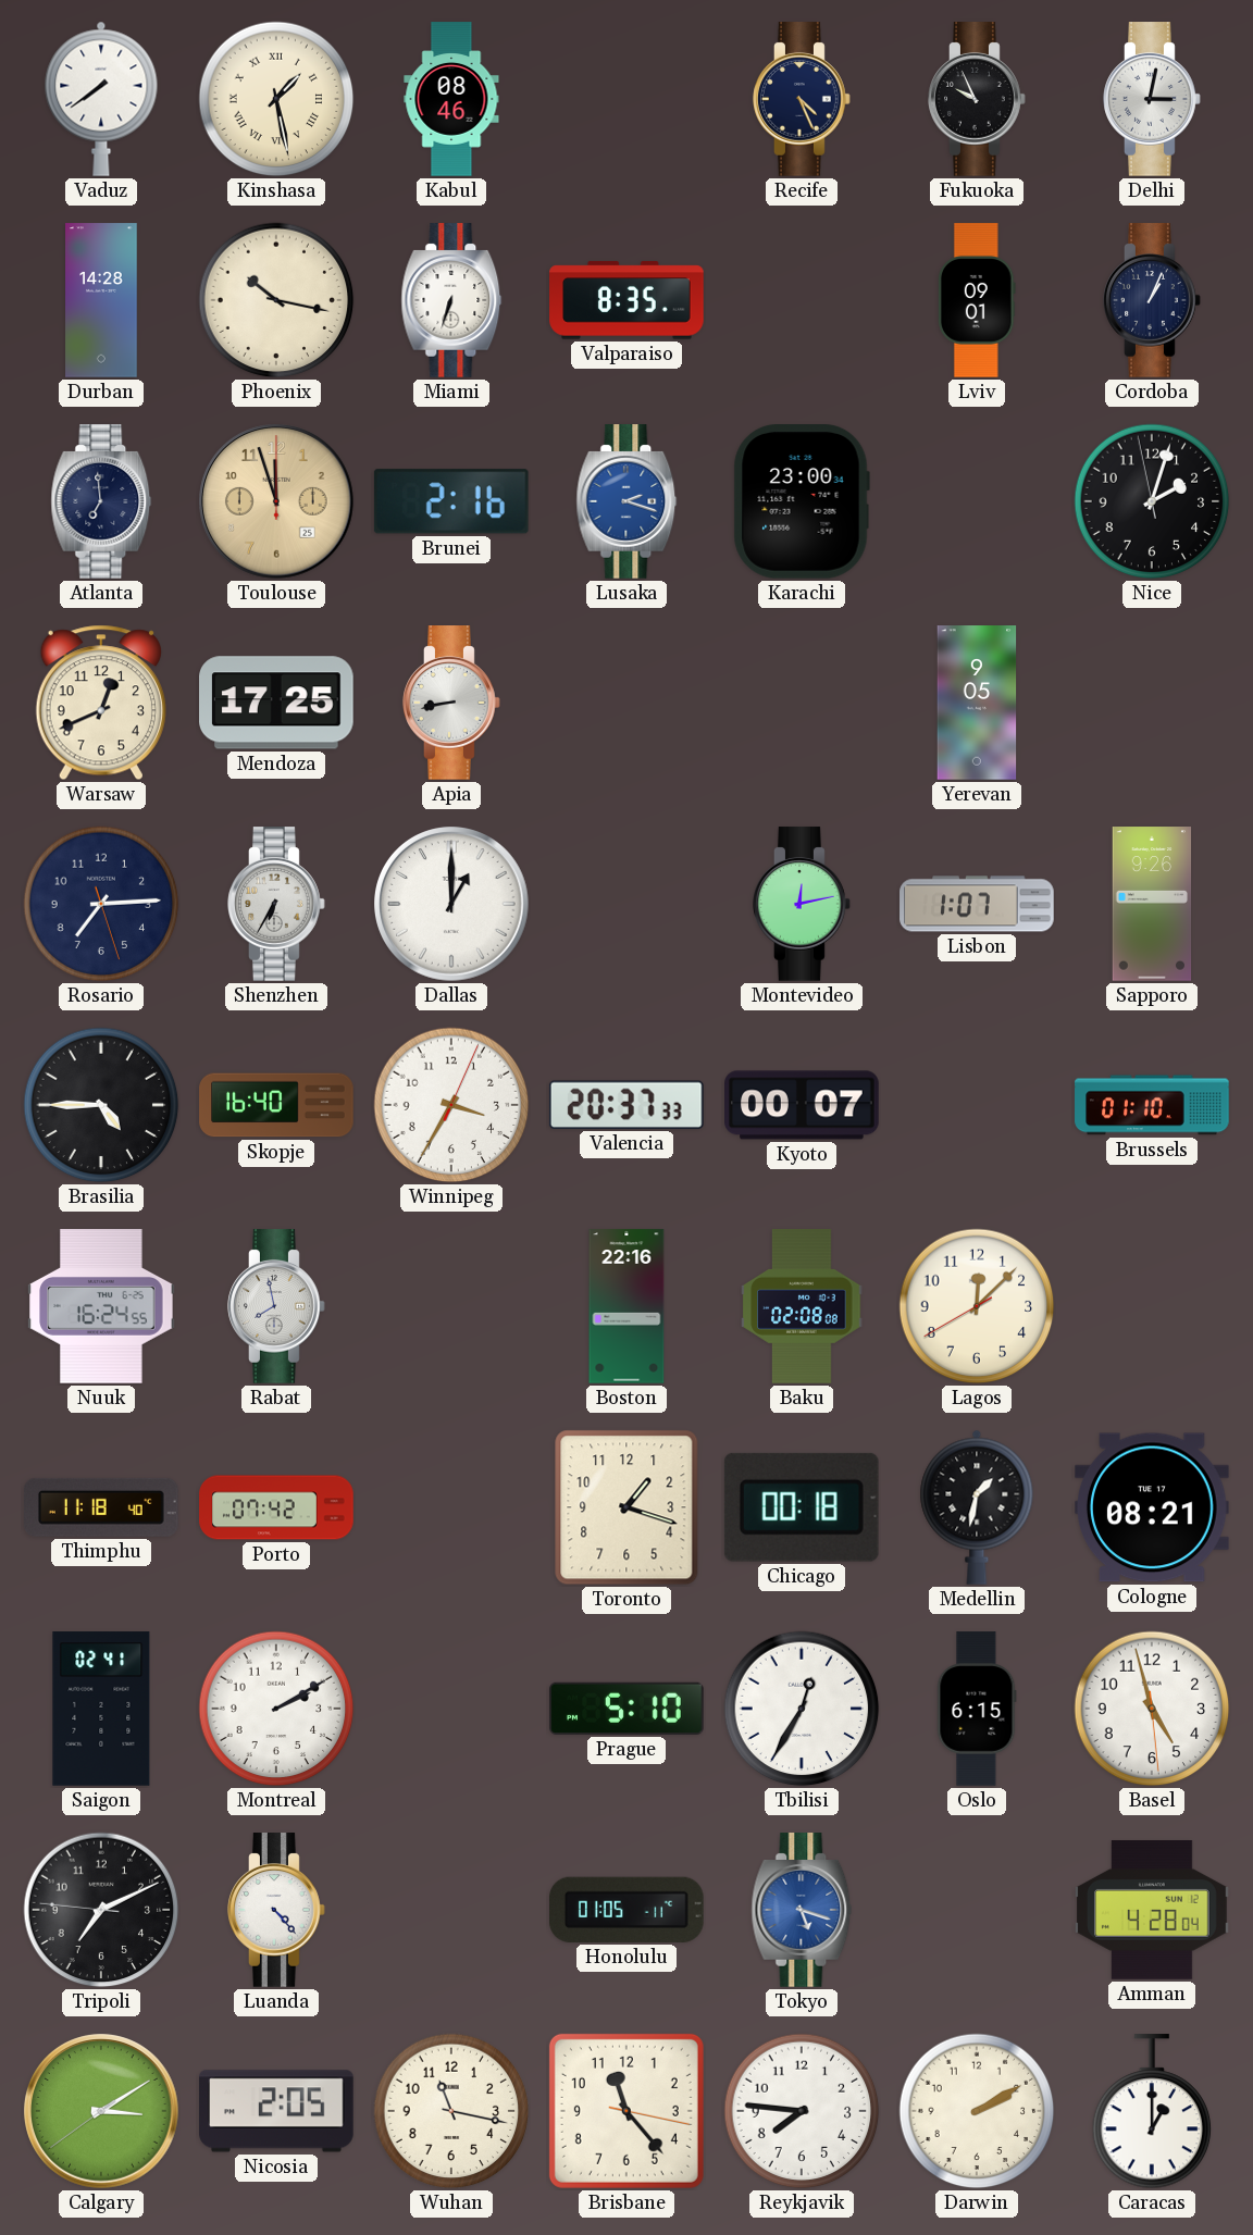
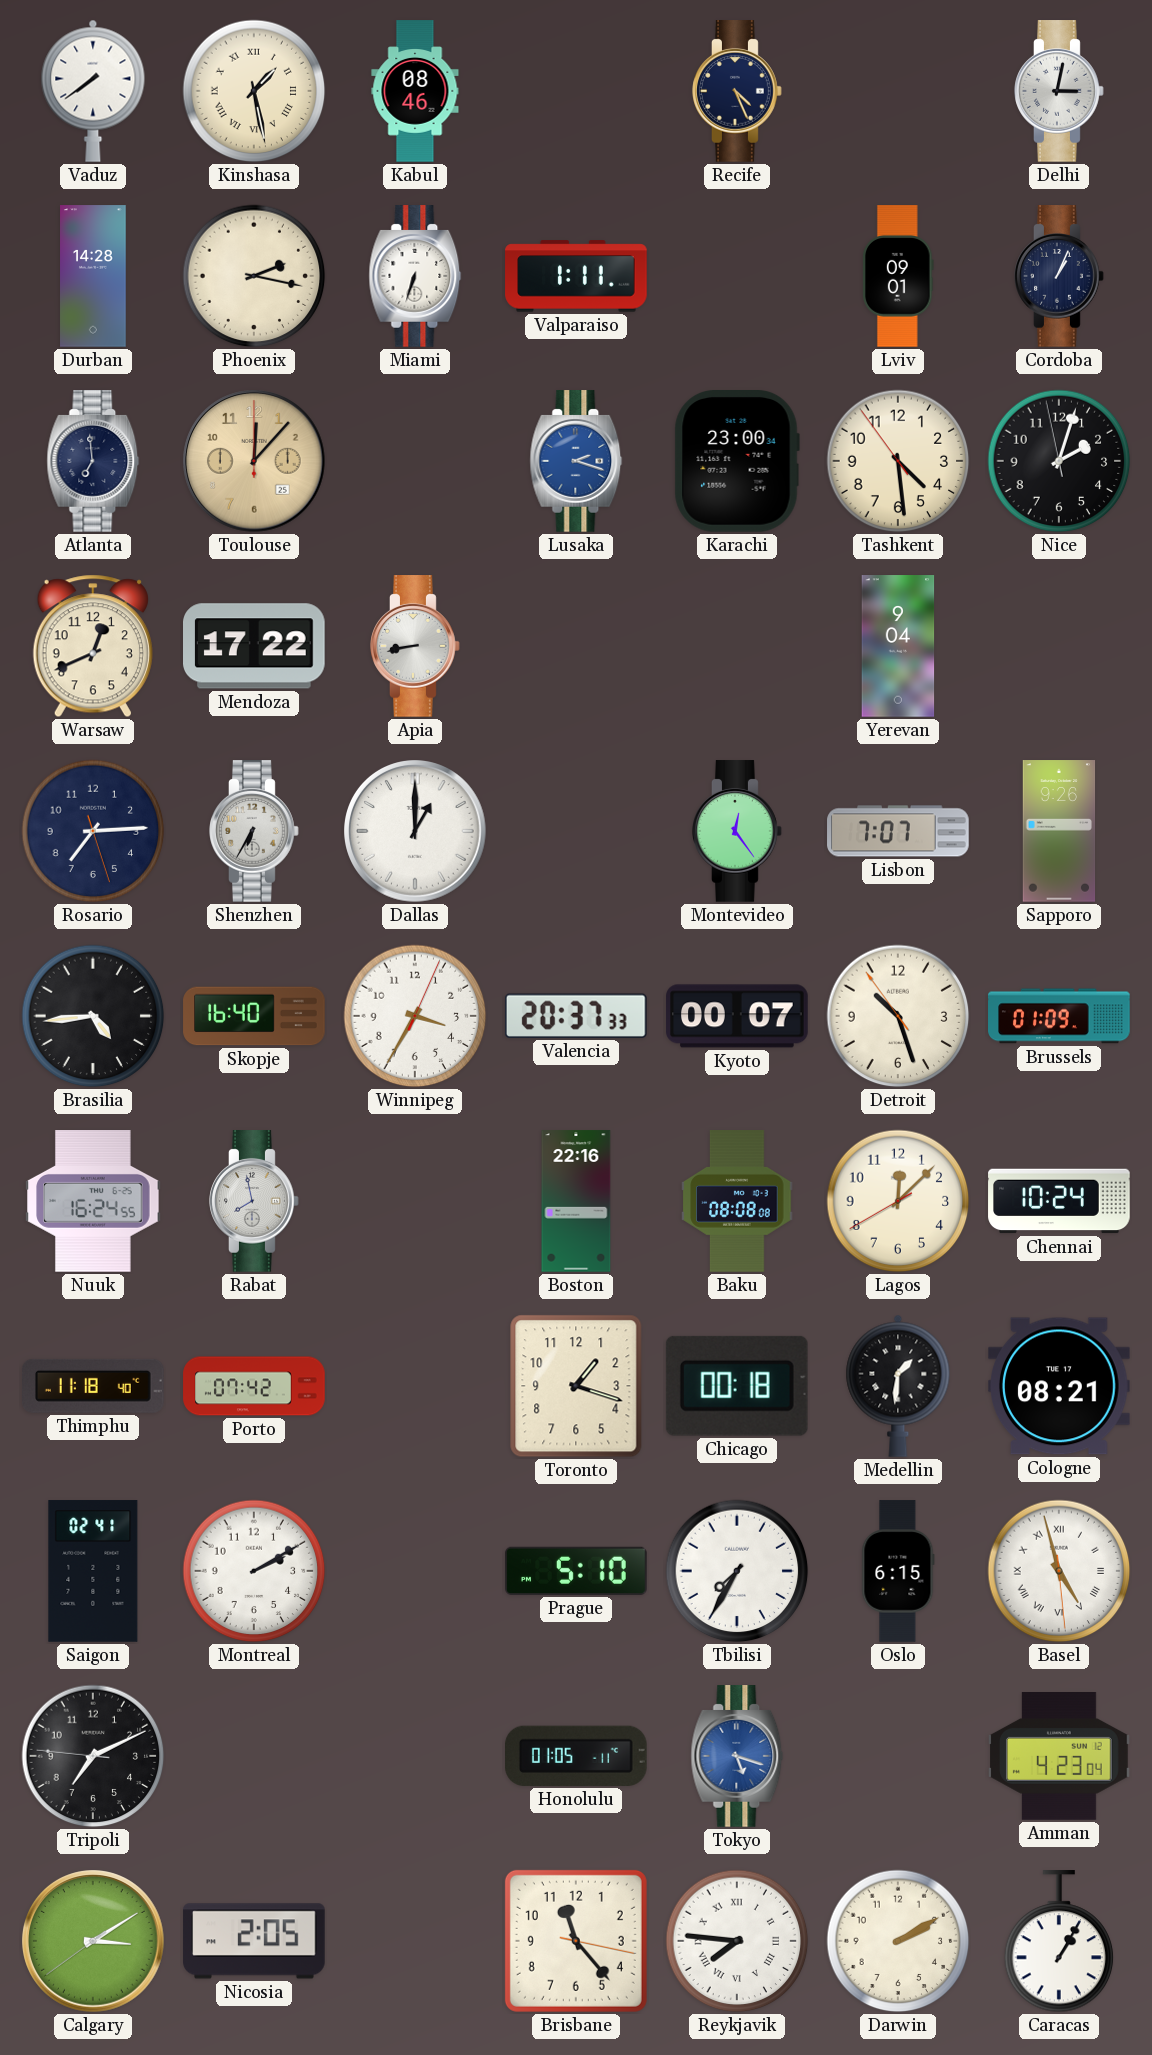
Fukuoka: 9:56 -> none (977, 99)
Phoenix: 10:17 -> 2:17 (254, 276)
Valparaiso: 8:35 -> 1:11 (576, 276)
Toulouse: 11:57 -> 12:07 (255, 462)
Brunei: 2:16 -> none (451, 501)
Tashkent: none -> 4:28 (898, 461)
Mendoza: 17:25 -> 17:22 (255, 646)
Yerevan: 9:05 -> 9:04 (898, 646)
Montevideo: 12:13 -> 12:24 (737, 831)
Lisbon: 1:07 -> 7:07 (898, 831)
Brasilia: 4:45 -> 4:44 (93, 1016)
Detroit: none -> 10:26 (898, 1016)
Brussels: 01:10 -> 01:09 (1059, 1016)
Baku: 02:08 -> 08:08 (737, 1201)
Chennai: none -> 10:24 (1059, 1201)
Medellin: 1:32 -> 1:31 (898, 1386)
Tbilisi: 12:35 -> 7:35 (737, 1571)
Basel numerals: Arabic -> Roman (1059, 1571)
Luanda: 4:23 -> none (276, 1910)
Amman: 4:28 -> 4:23 (1059, 1757)
Wuhan: 11:17 -> none (451, 2111)
Reykjavik numerals: Arabic -> Roman (737, 1941)
Caracas: 1:00 -> 1:05 (1059, 1942)
